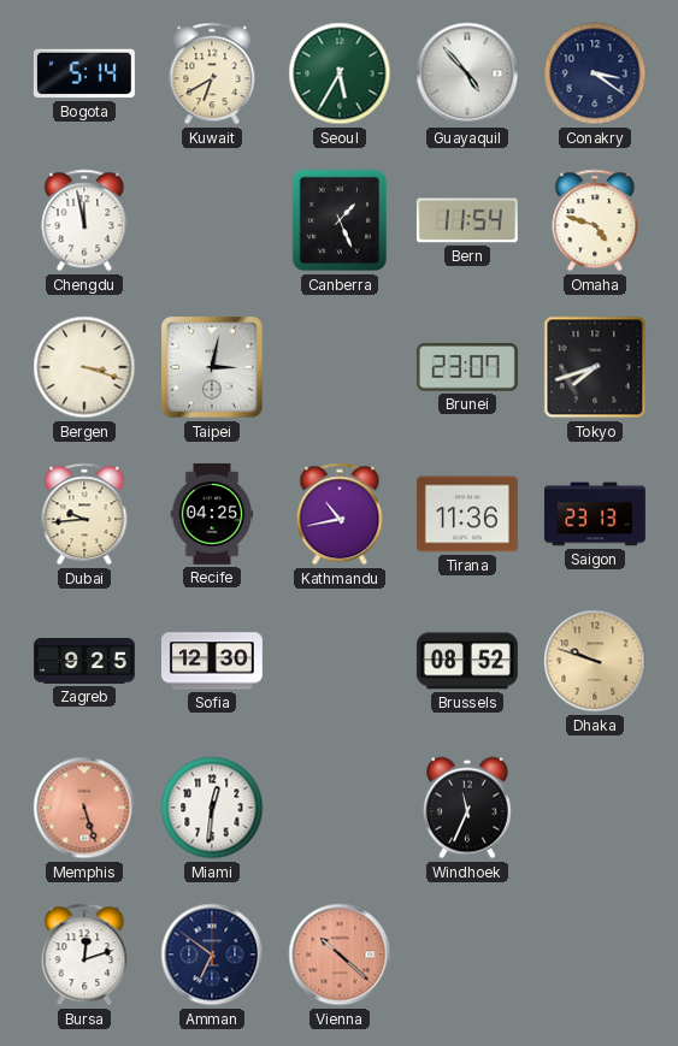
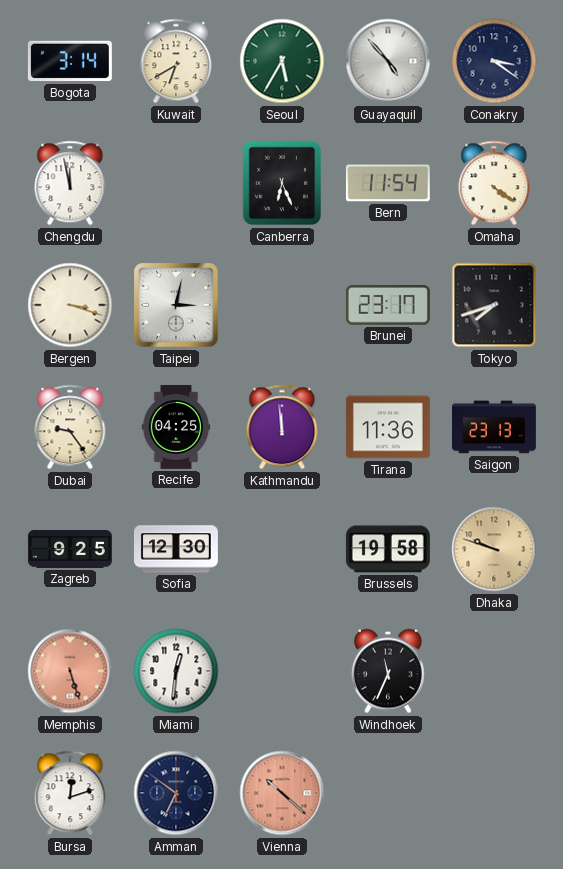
Bogota: 5:14 -> 3:14 (70, 61)
Canberra: 1:26 -> 6:26 (281, 183)
Omaha: 4:48 -> 4:21 (494, 183)
Brunei: 23:07 -> 23:17 (388, 306)
Dubai: 9:44 -> 9:24 (70, 427)
Kathmandu: 10:43 -> 11:59 (282, 427)
Brussels: 08:52 -> 19:58 (388, 549)
